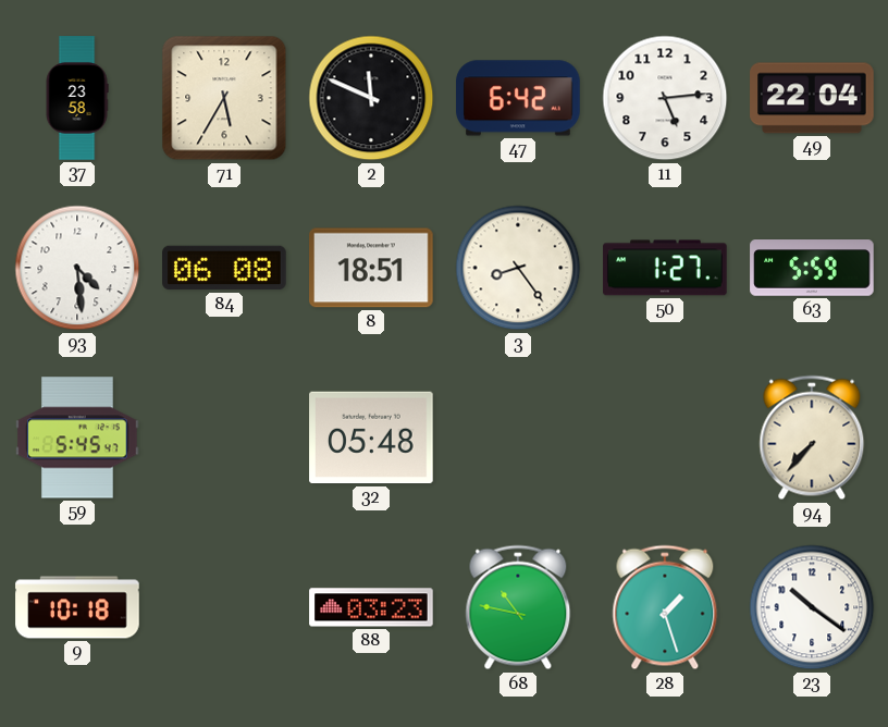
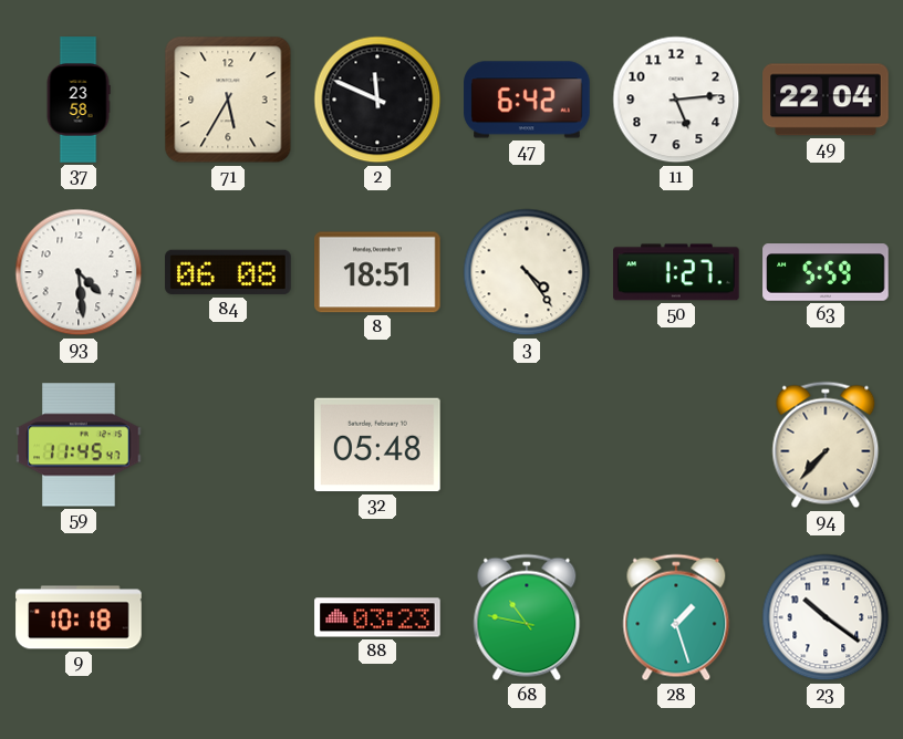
3: 8:24 -> 4:24 (527, 272)
59: 5:45 -> 11:45 (79, 445)
